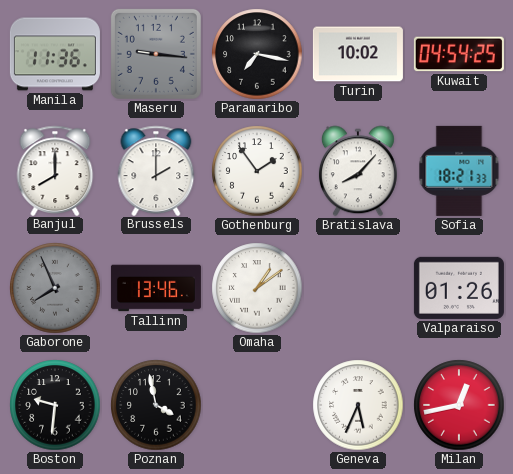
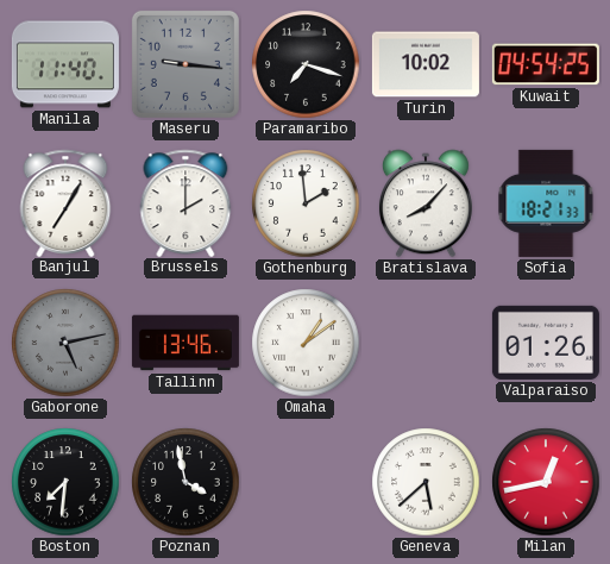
Manila: 11:36 -> 11:40 (65, 64)
Paramaribo: 7:17 -> 7:18 (306, 64)
Banjul: 8:00 -> 7:05 (65, 202)
Gothenburg: 1:54 -> 1:59 (306, 203)
Gaborone: 7:56 -> 5:13 (65, 343)
Boston: 9:31 -> 7:31 (65, 482)
Geneva: 5:34 -> 5:38 (426, 482)
